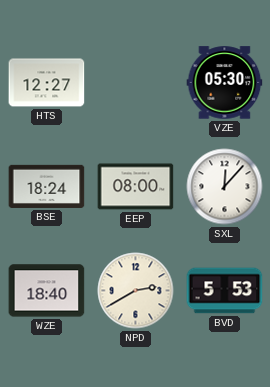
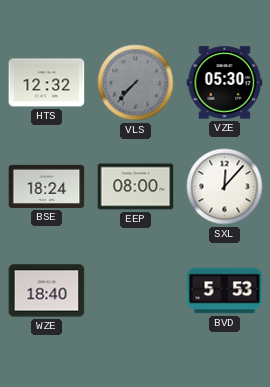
HTS: 12:27 -> 12:32 (47, 83)
VLS: none -> 7:37 (136, 83)
NPD: 2:40 -> none (136, 291)
